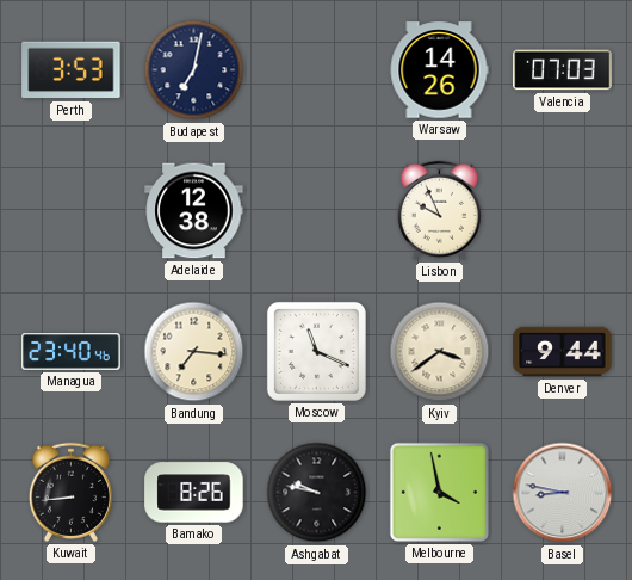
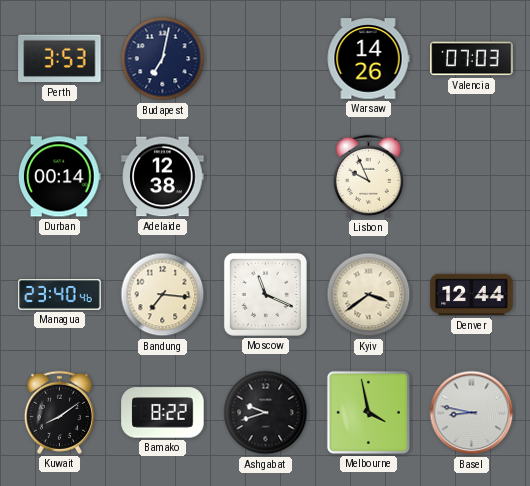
Durban: none -> 00:14 (59, 177)
Denver: 9:44 -> 12:44 (472, 295)
Kuwait: 8:44 -> 8:09 (59, 412)
Bamako: 8:26 -> 8:22 (163, 413)
Ashgabat: 9:47 -> 9:42 (266, 413)
